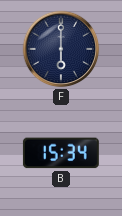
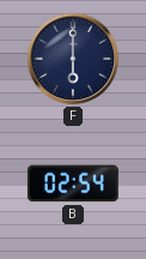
B: 15:34 -> 02:54 (73, 183)
